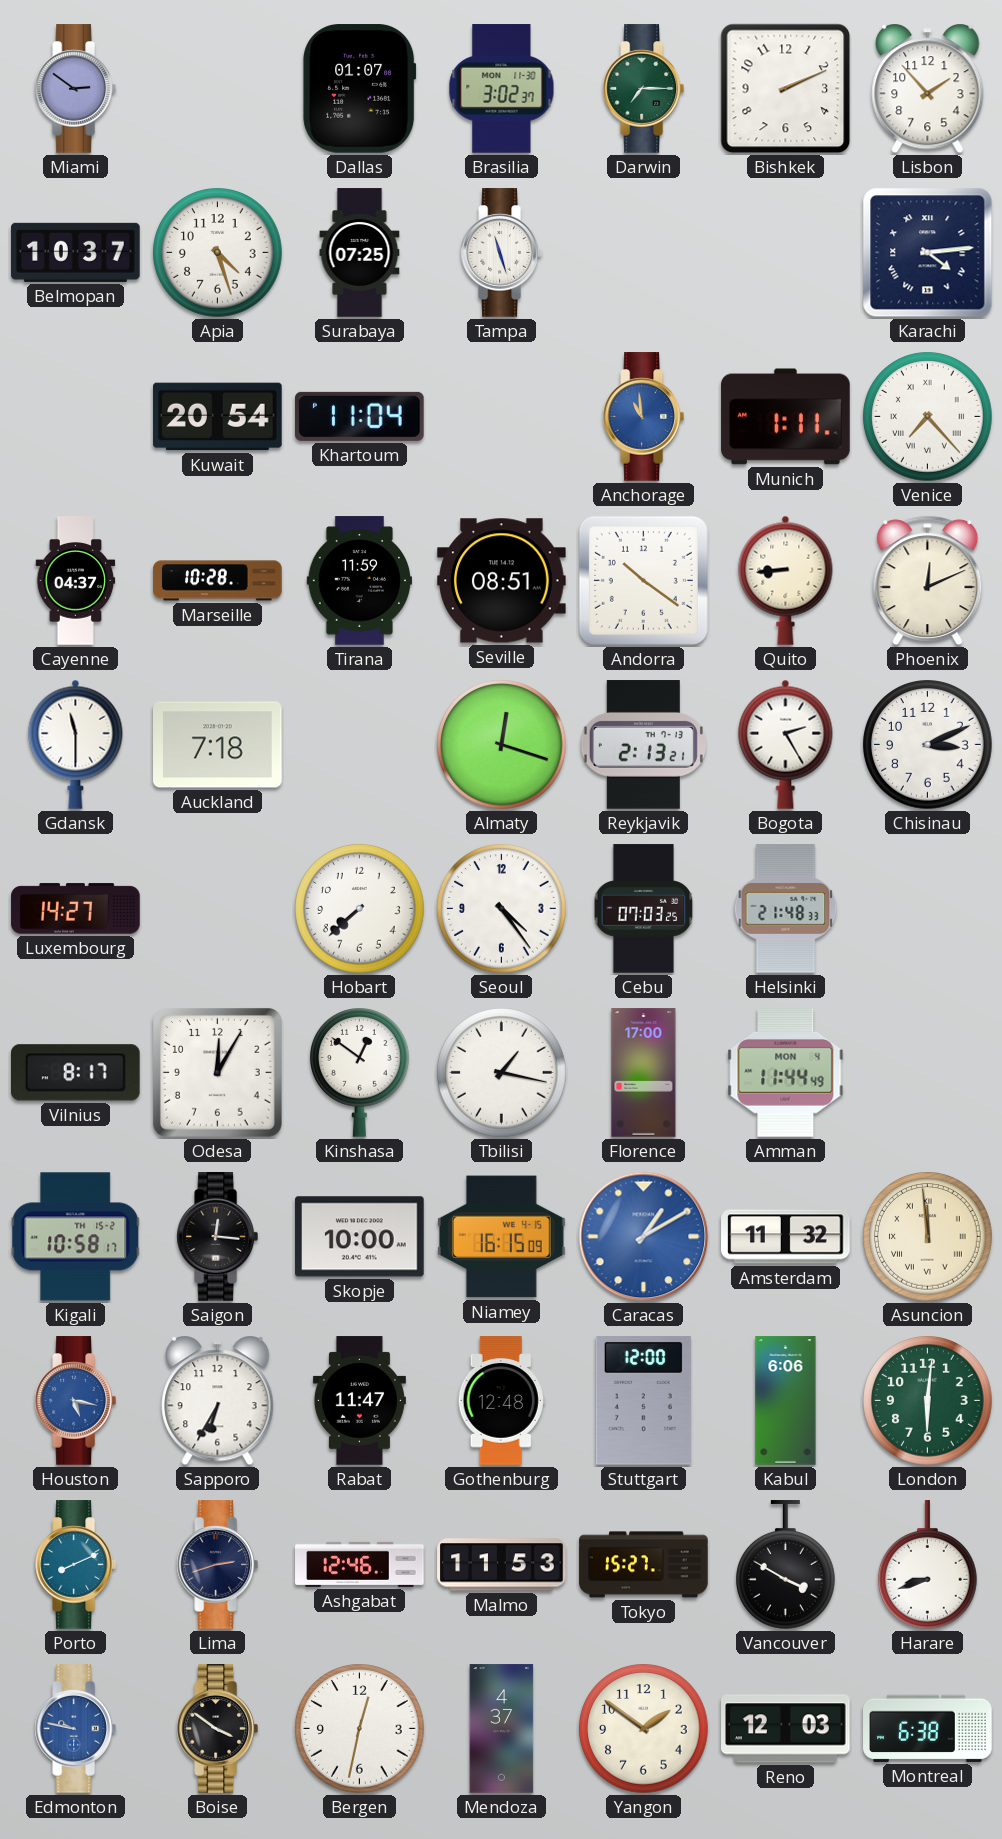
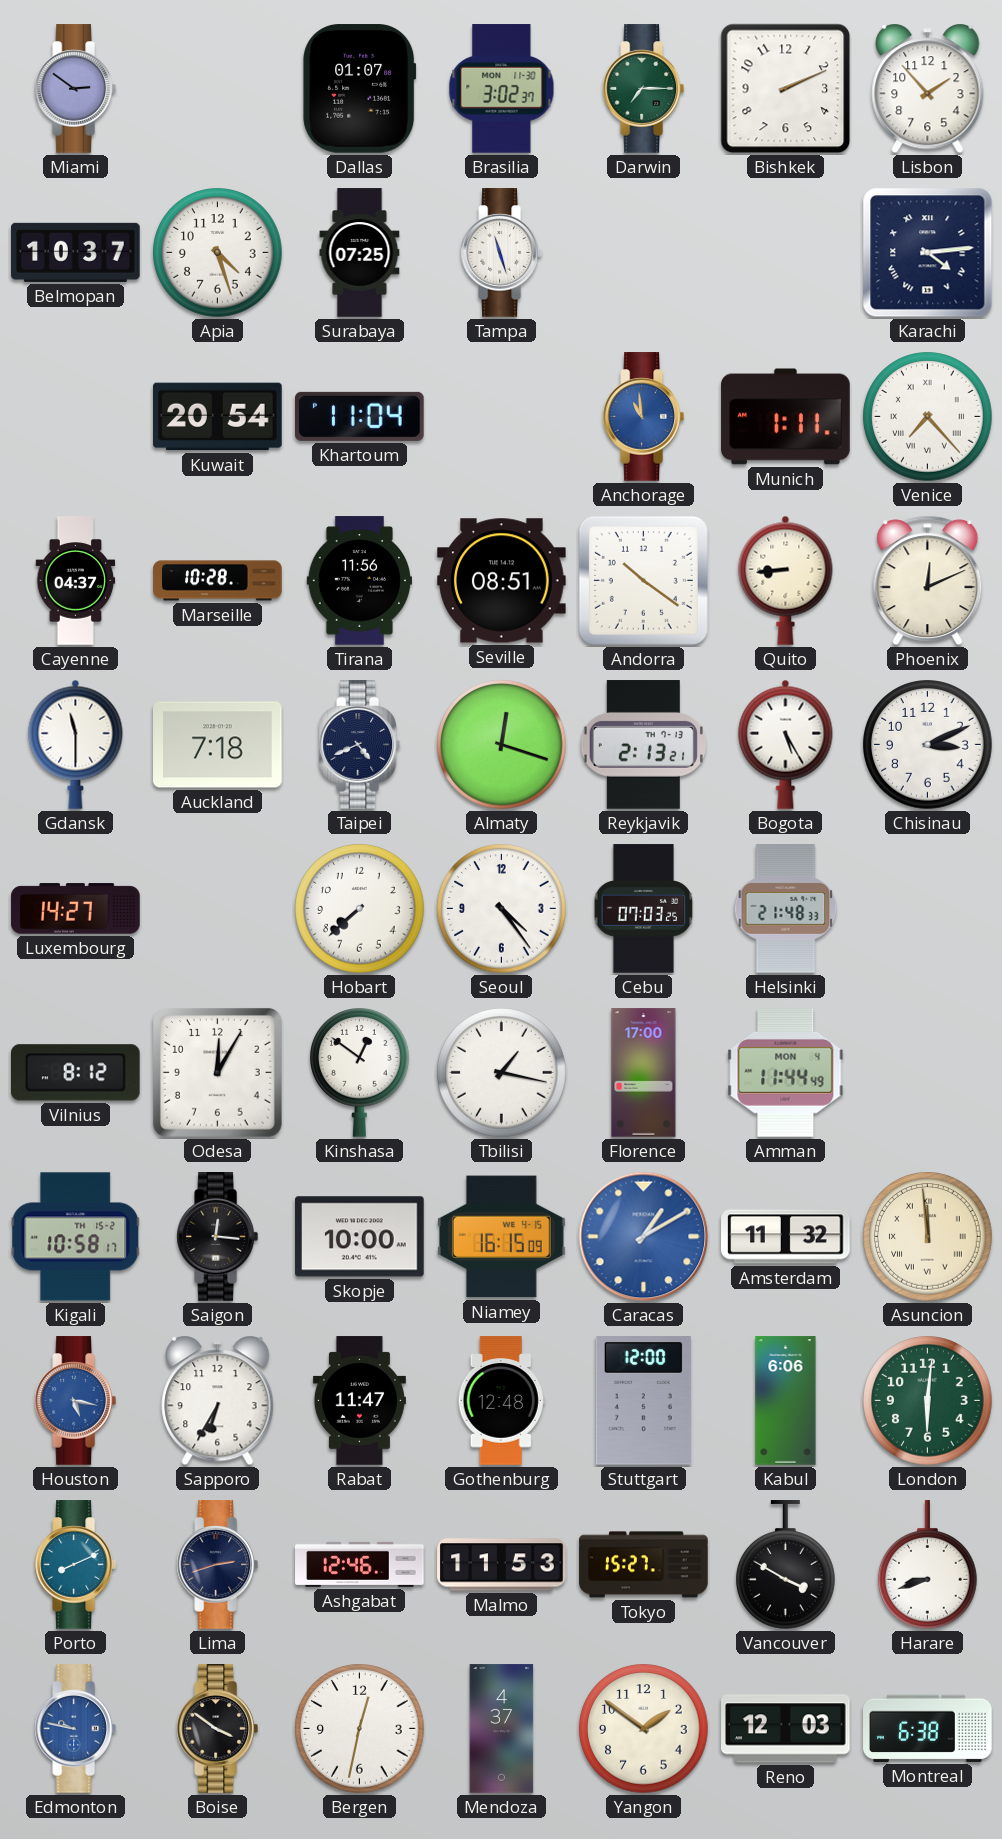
Tirana: 11:59 -> 11:56 (359, 581)
Taipei: none -> 4:41 (359, 745)
Bogota: 2:25 -> 5:25 (786, 744)
Vilnius: 8:17 -> 8:12 (76, 1073)
